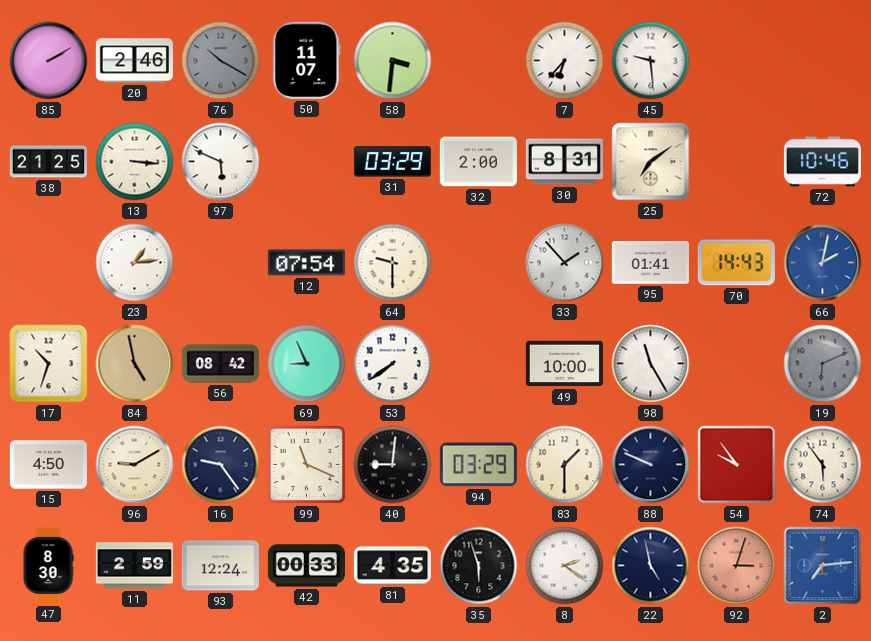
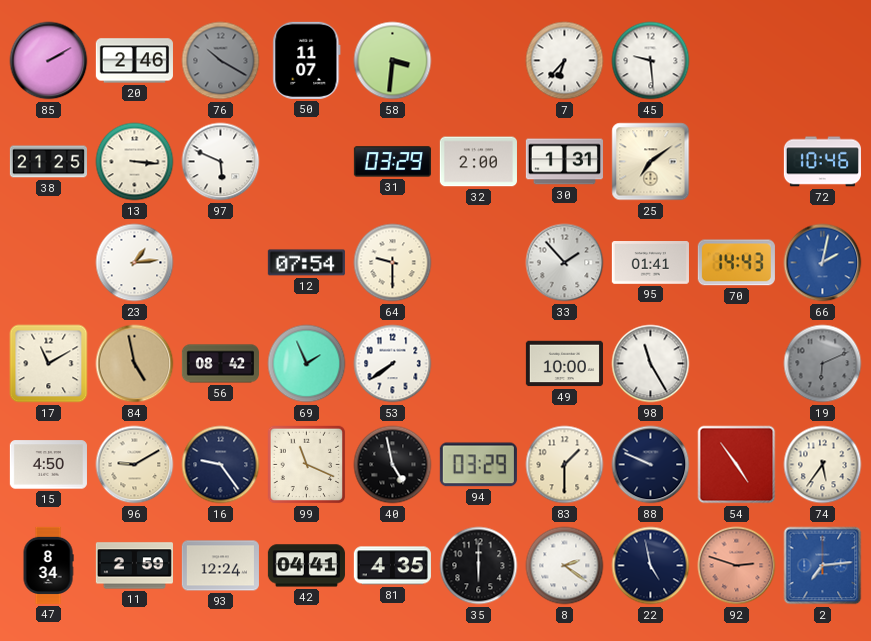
30: 8:31 -> 1:31 (564, 162)
17: 10:33 -> 11:10 (49, 364)
69: 8:56 -> 1:56 (307, 364)
40: 9:01 -> 4:58 (393, 465)
54: 9:54 -> 4:54 (737, 465)
74: 5:54 -> 5:36 (823, 465)
47: 8:30 -> 8:34 (48, 565)
42: 00:33 -> 04:41 (306, 566)
35: 5:57 -> 6:00 (479, 566)
92: 3:03 -> 2:48 (737, 566)
